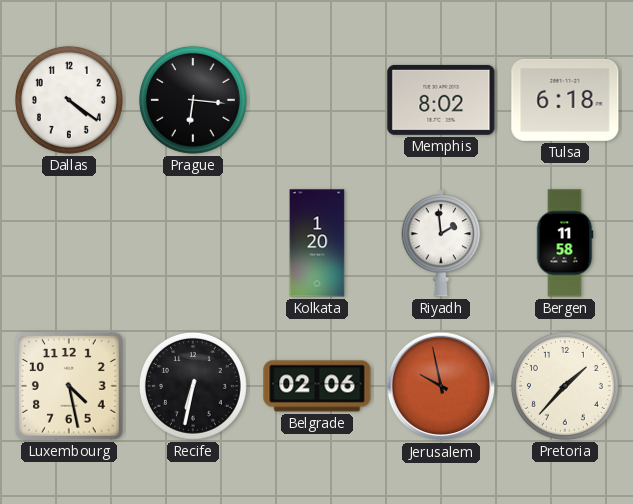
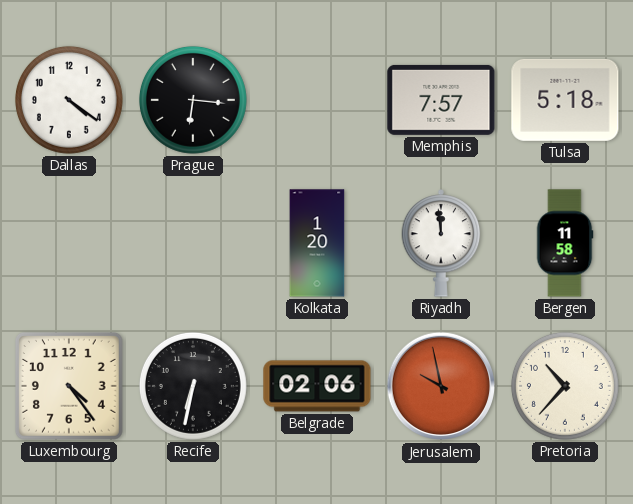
Memphis: 8:02 -> 7:57 (441, 100)
Tulsa: 6:18 -> 5:18 (565, 100)
Riyadh: 1:59 -> 11:59 (441, 243)
Luxembourg: 4:28 -> 4:24 (70, 387)
Pretoria: 1:37 -> 10:37 (565, 386)
